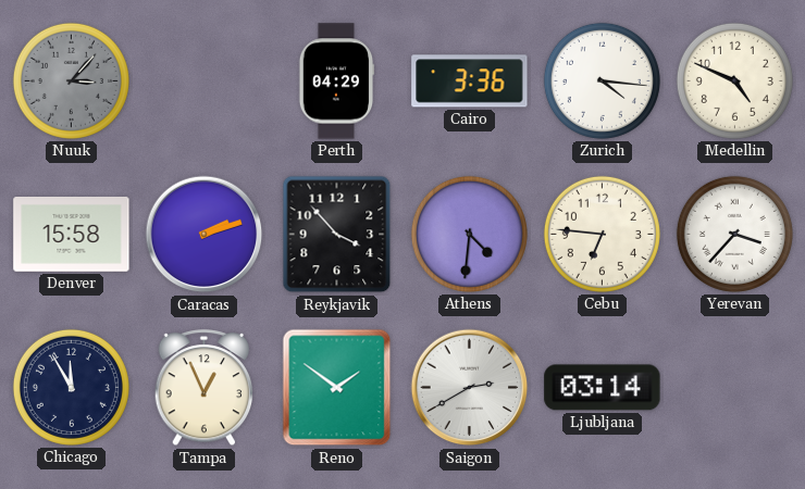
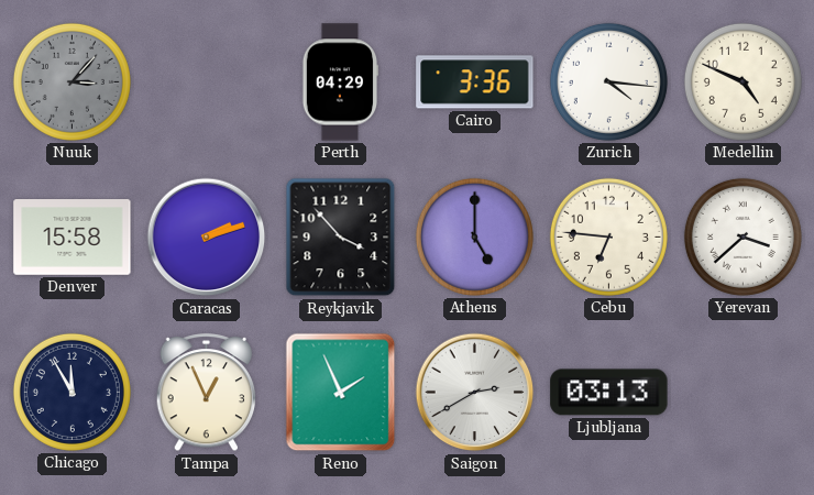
Athens: 4:31 -> 5:00 (474, 237)
Yerevan: 3:37 -> 3:38 (743, 237)
Reno: 1:51 -> 1:56 (341, 393)
Ljubljana: 03:14 -> 03:13 (609, 393)
